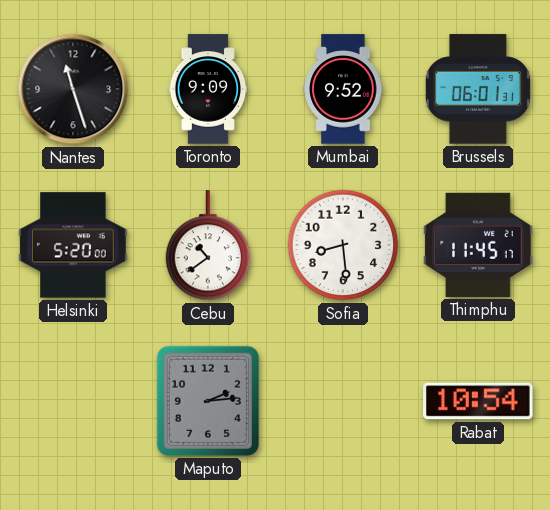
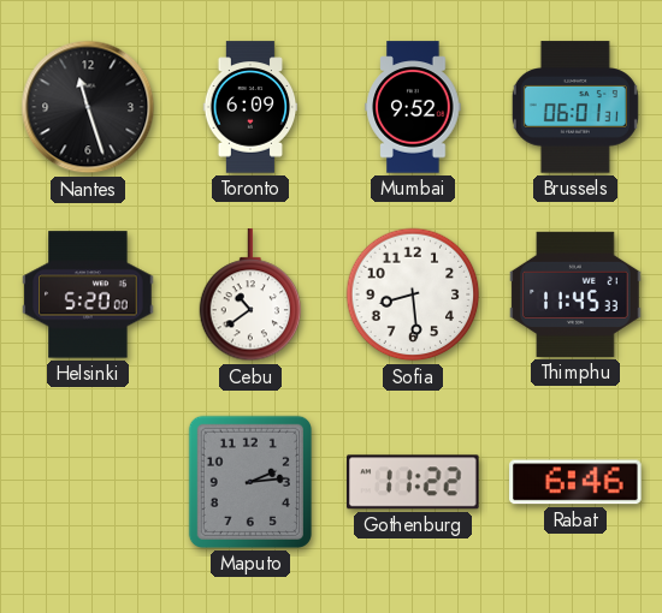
Toronto: 9:09 -> 6:09 (250, 107)
Thimphu: 11:45:17 -> 11:45:33 (575, 294)
Gothenburg: none -> 11:22 (414, 482)
Rabat: 10:54 -> 6:46 (575, 482)
